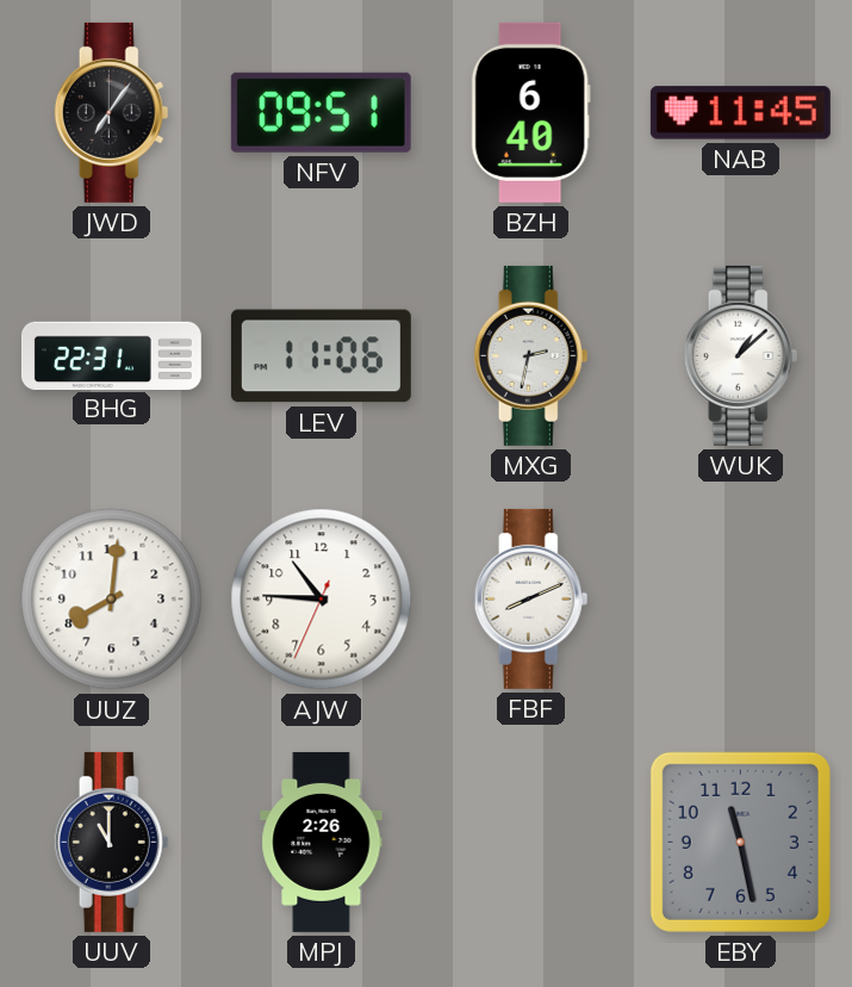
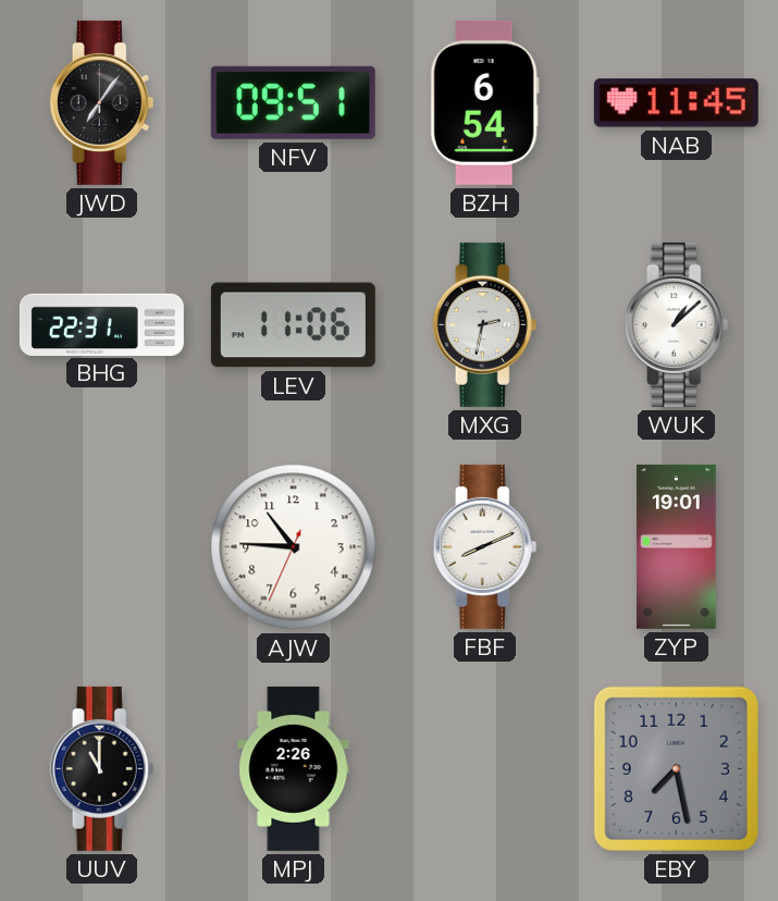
BZH: 6:40 -> 6:54 (484, 102)
UUZ: 8:01 -> none (112, 600)
ZYP: none -> 19:01 (677, 546)
EBY: 11:28 -> 7:28 (676, 768)
